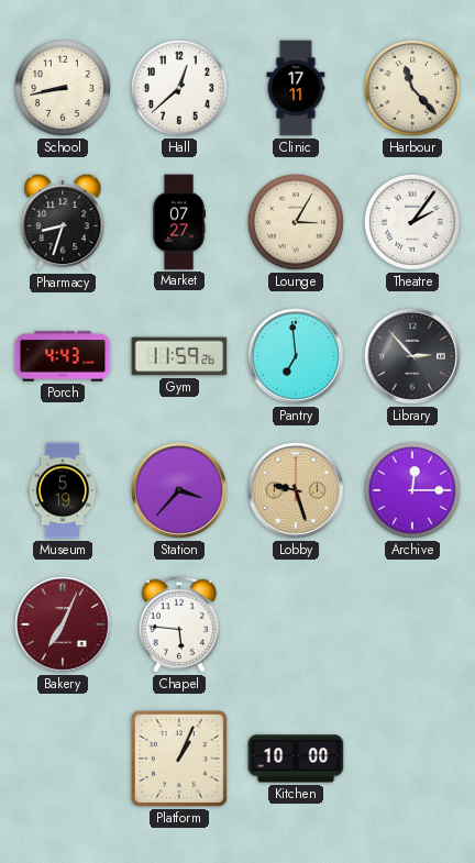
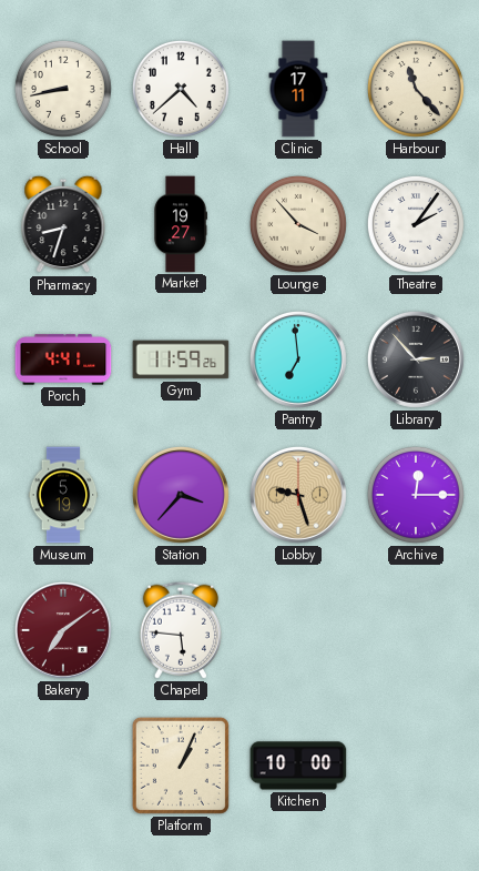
Hall: 12:38 -> 4:38 (181, 89)
Market: 07:27 -> 19:27 (181, 224)
Lounge: 3:05 -> 3:53 (298, 224)
Porch: 4:43 -> 4:41 (63, 359)
Bakery: 7:04 -> 7:09 (63, 630)
